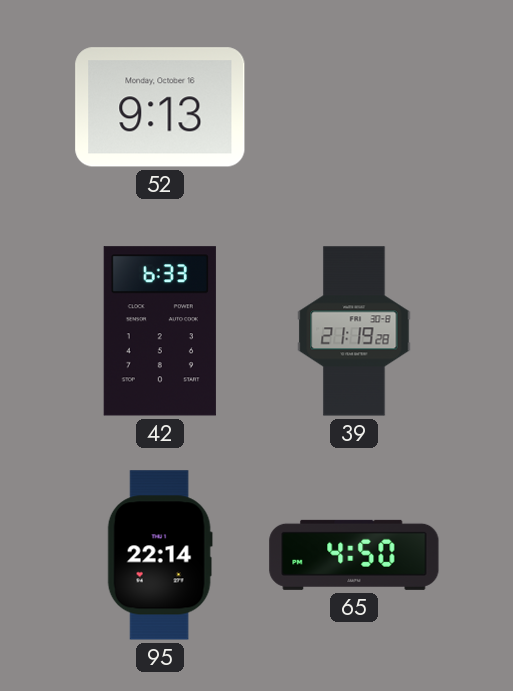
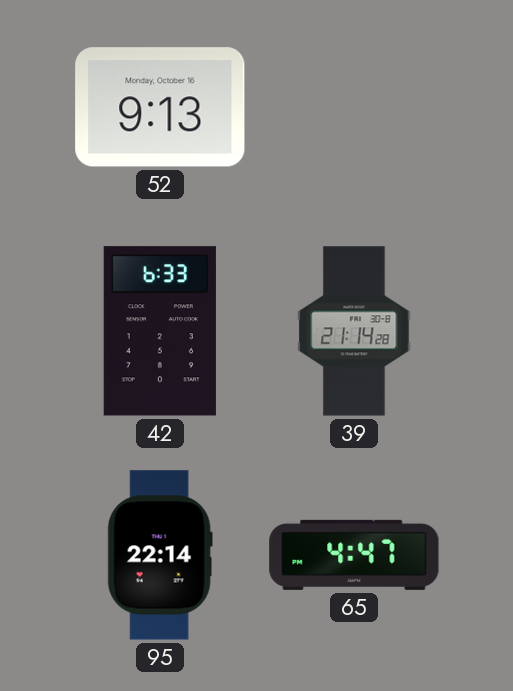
39: 21:19 -> 21:14 (354, 331)
65: 4:50 -> 4:47 (354, 555)
